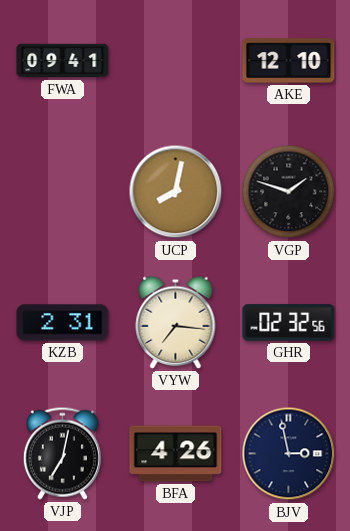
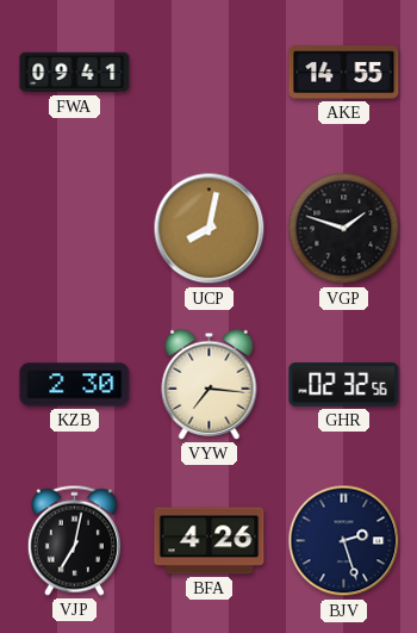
AKE: 12:10 -> 14:55 (344, 73)
KZB: 2:31 -> 2:30 (75, 385)
BJV: 2:58 -> 2:27 (344, 541)
